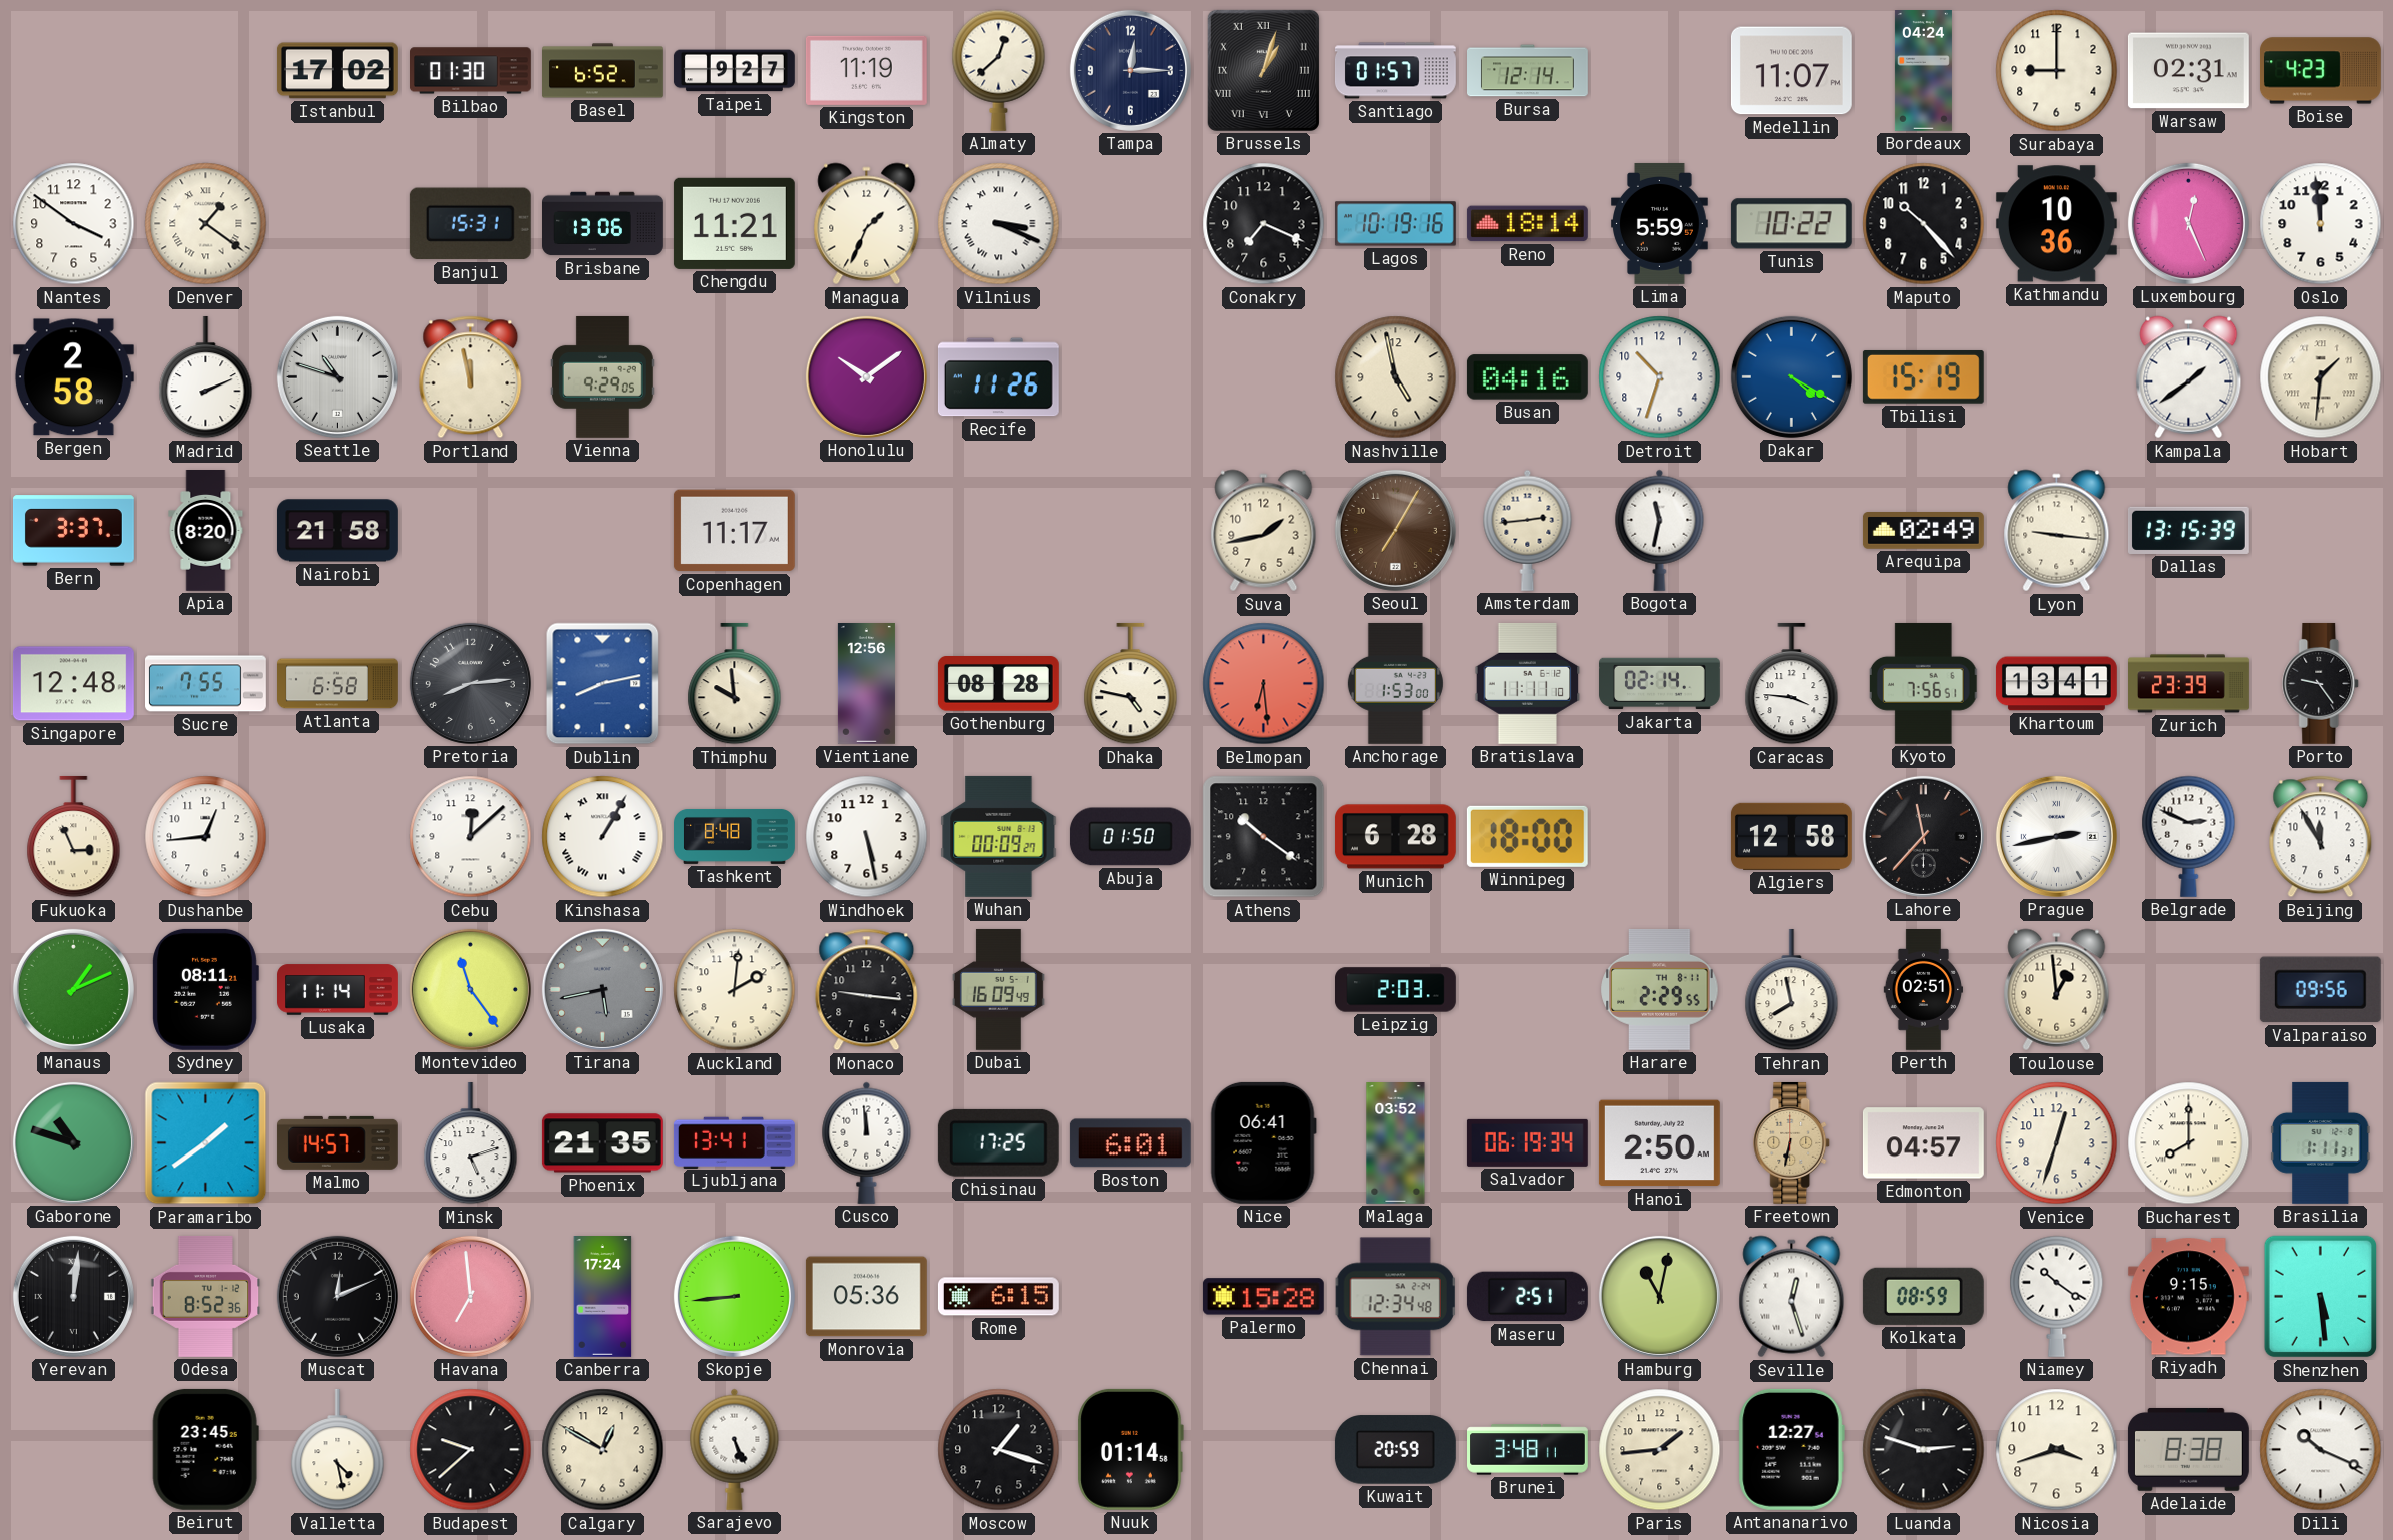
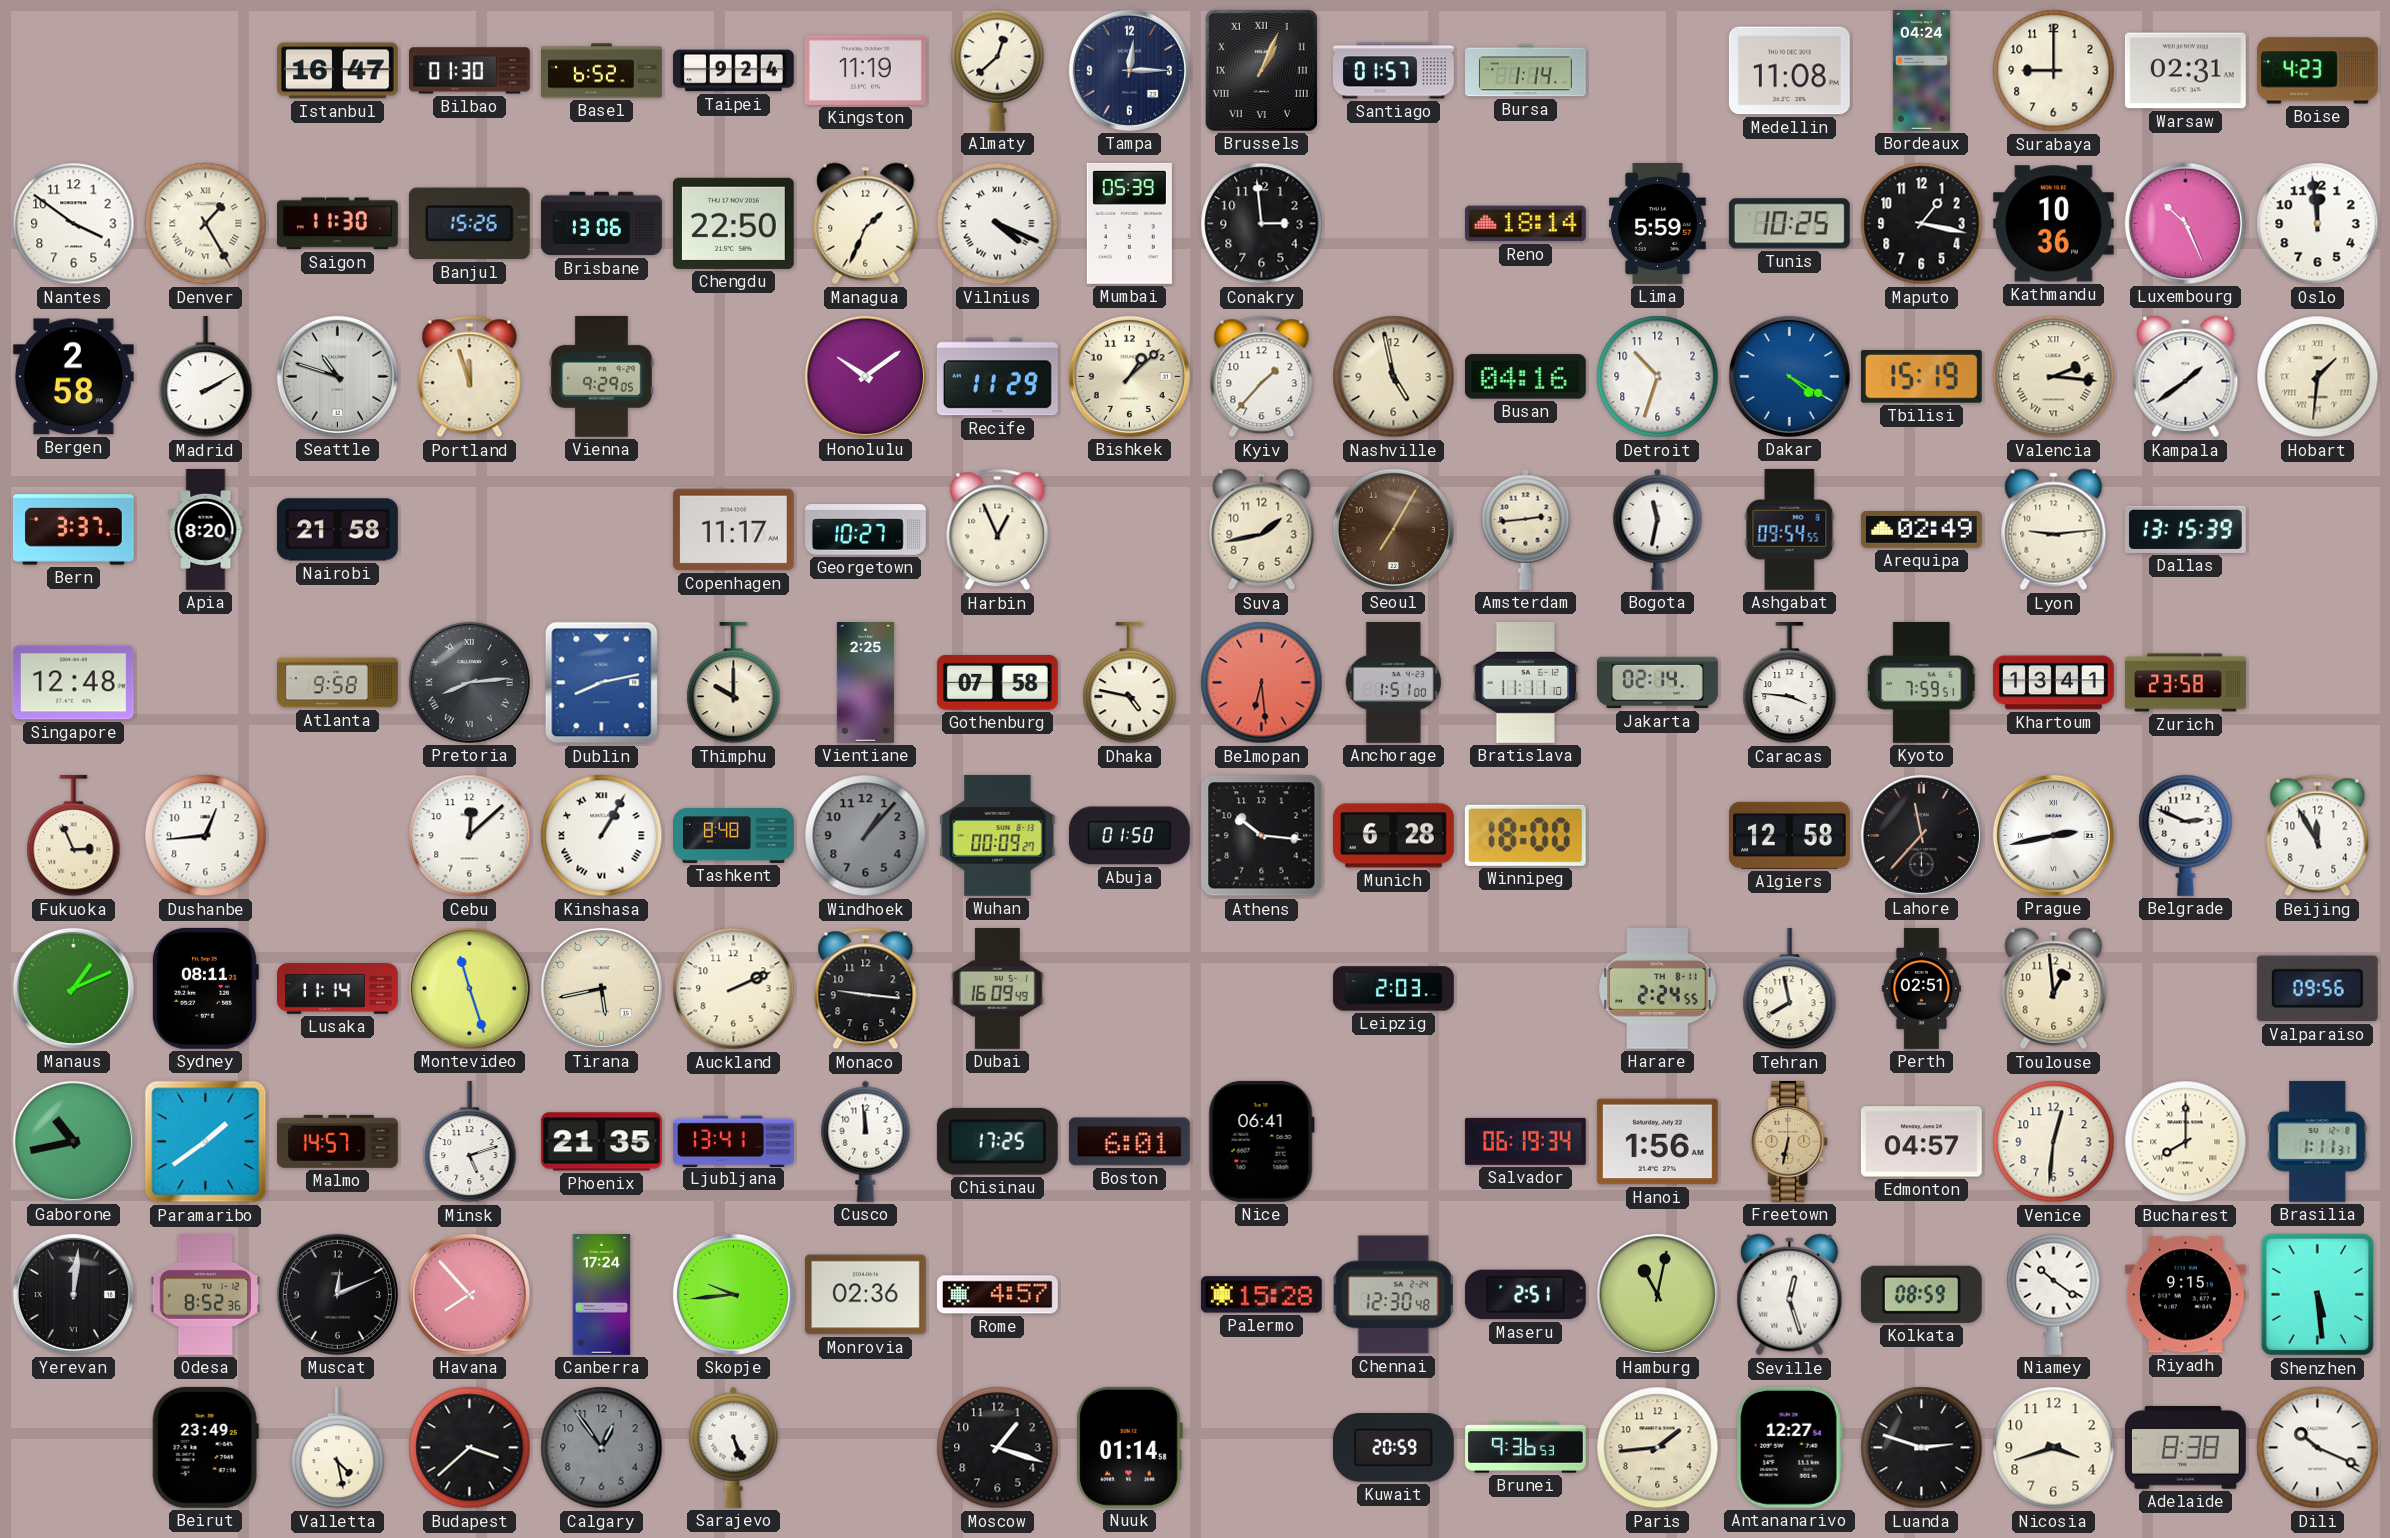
Istanbul: 17:02 -> 16:47 (337, 71)
Taipei: 9:27 -> 9:24 (733, 71)
Brussels: 1:03 -> 1:04 (1261, 70)
Bursa: 12:14 -> 1:14 (1526, 71)
Medellin: 11:07 -> 11:08 (1789, 71)
Denver: 1:21 -> 1:25 (206, 224)
Saigon: none -> 11:30 (337, 224)
Banjul: 15:31 -> 15:26 (469, 224)
Chengdu: 11:21 -> 22:50 (733, 223)
Vilnius: 3:19 -> 4:19 (998, 224)
Mumbai: none -> 05:39 (1129, 223)
Conakry: 7:19 -> 2:59 (1262, 224)
Lagos: 10:19 -> none (1395, 224)
Tunis: 10:22 -> 10:25 (1789, 224)
Maputo: 10:23 -> 1:17 (1922, 224)
Luxembourg: 12:26 -> 10:26 (2185, 223)
Madrid: 2:11 -> 2:10 (206, 377)
Portland: 11:58 -> 11:57 (470, 377)
Recife: 11:26 -> 11:29 (997, 377)
Bishkek: none -> 1:08 (1129, 376)
Kyiv: none -> 1:37 (1262, 377)
Valencia: none -> 2:16 (2054, 377)
Georgetown: none -> 10:27 (866, 530)
Harbin: none -> 12:56 (998, 530)
Ashgabat: none -> 09:54 (1790, 529)
Lyon: 9:16 -> 9:14 (2054, 530)
Sucre: 7:55 -> none (206, 684)
Atlanta: 6:58 -> 9:58 (338, 683)
Pretoria numerals: Arabic -> Roman (469, 682)
Thimphu: 9:59 -> 10:00 (734, 683)
Vientiane: 12:56 -> 2:25 (865, 683)
Gothenburg: 08:28 -> 07:58 (997, 683)
Anchorage: 1:53 -> 1:51 (1393, 682)
Kyoto: 7:56 -> 7:59 (1922, 682)
Zurich: 23:39 -> 23:58 (2186, 683)
Porto: 9:24 -> none (2321, 683)
Windhoek: 5:28 -> 1:07 (866, 836)
Windhoek dial: white -> grey (866, 836)
Athens: 10:21 -> 10:16 (1262, 836)
Montevideo: 11:24 -> 11:27 (469, 988)
Tirana dial: grey -> cream (601, 988)
Auckland: 2:01 -> 2:11 (734, 989)
Harare: 2:29 -> 2:24 (1658, 988)
Gaborone: 10:48 -> 10:43 (73, 1141)
Malaga: 03:52 -> none (1396, 1143)
Hanoi: 2:50 -> 1:56 (1657, 1142)
Venice: 12:33 -> 12:31 (2054, 1142)
Havana: 6:59 -> 7:53 (469, 1294)
Skopje: 8:44 -> 9:44 (733, 1294)
Monrovia: 05:36 -> 02:36 (865, 1295)
Rome: 6:15 -> 4:57 (997, 1295)
Chennai: 12:34 -> 12:30 (1393, 1295)
Beirut: 23:45 -> 23:49 (205, 1447)
Budapest: 9:38 -> 3:38 (470, 1448)
Calgary: 12:50 -> 12:54 (602, 1448)
Calgary dial: cream -> grey (602, 1448)
Brunei: 3:48 -> 9:36 (1526, 1448)
